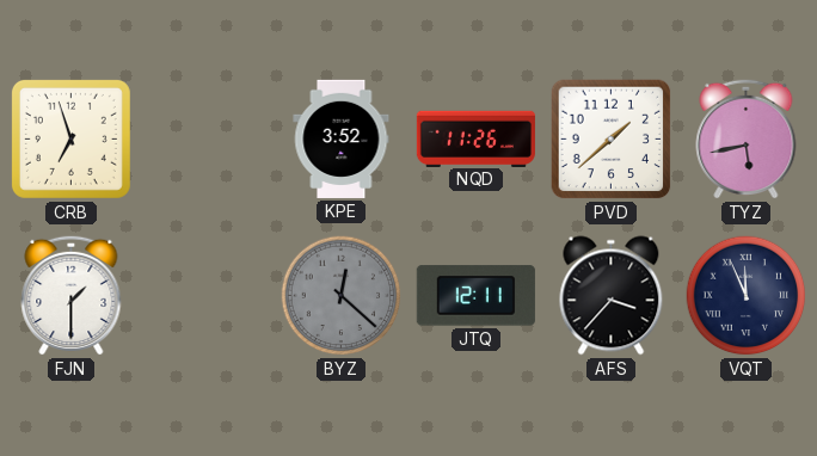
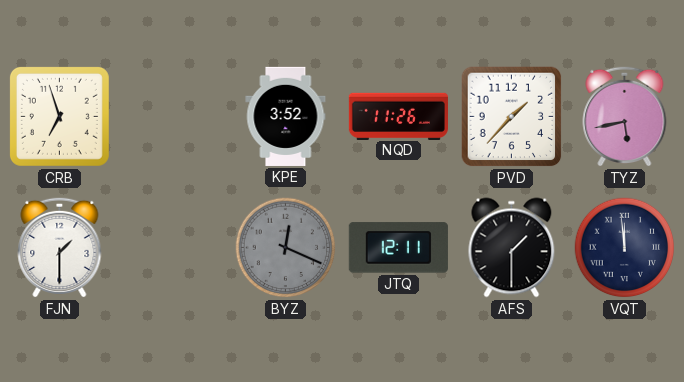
PVD: 1:38 -> 1:37 (512, 117)
BYZ: 12:22 -> 12:19 (286, 248)
AFS: 3:37 -> 1:30 (512, 248)
VQT: 11:56 -> 11:59 (625, 248)
